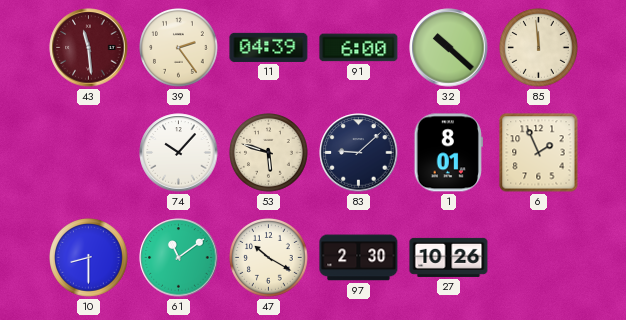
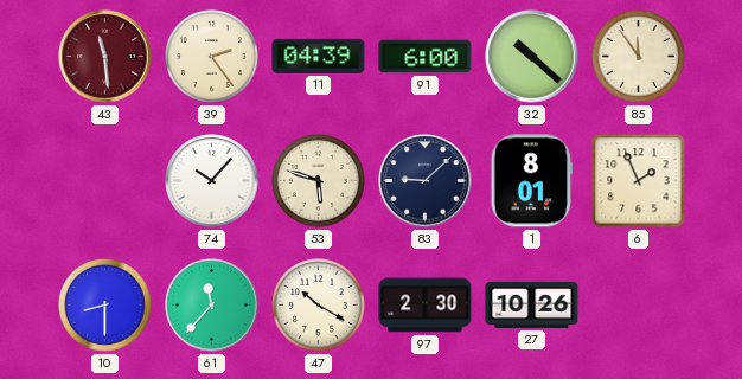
85: 11:59 -> 11:54 (639, 57)
61: 11:09 -> 11:37 (212, 306)
